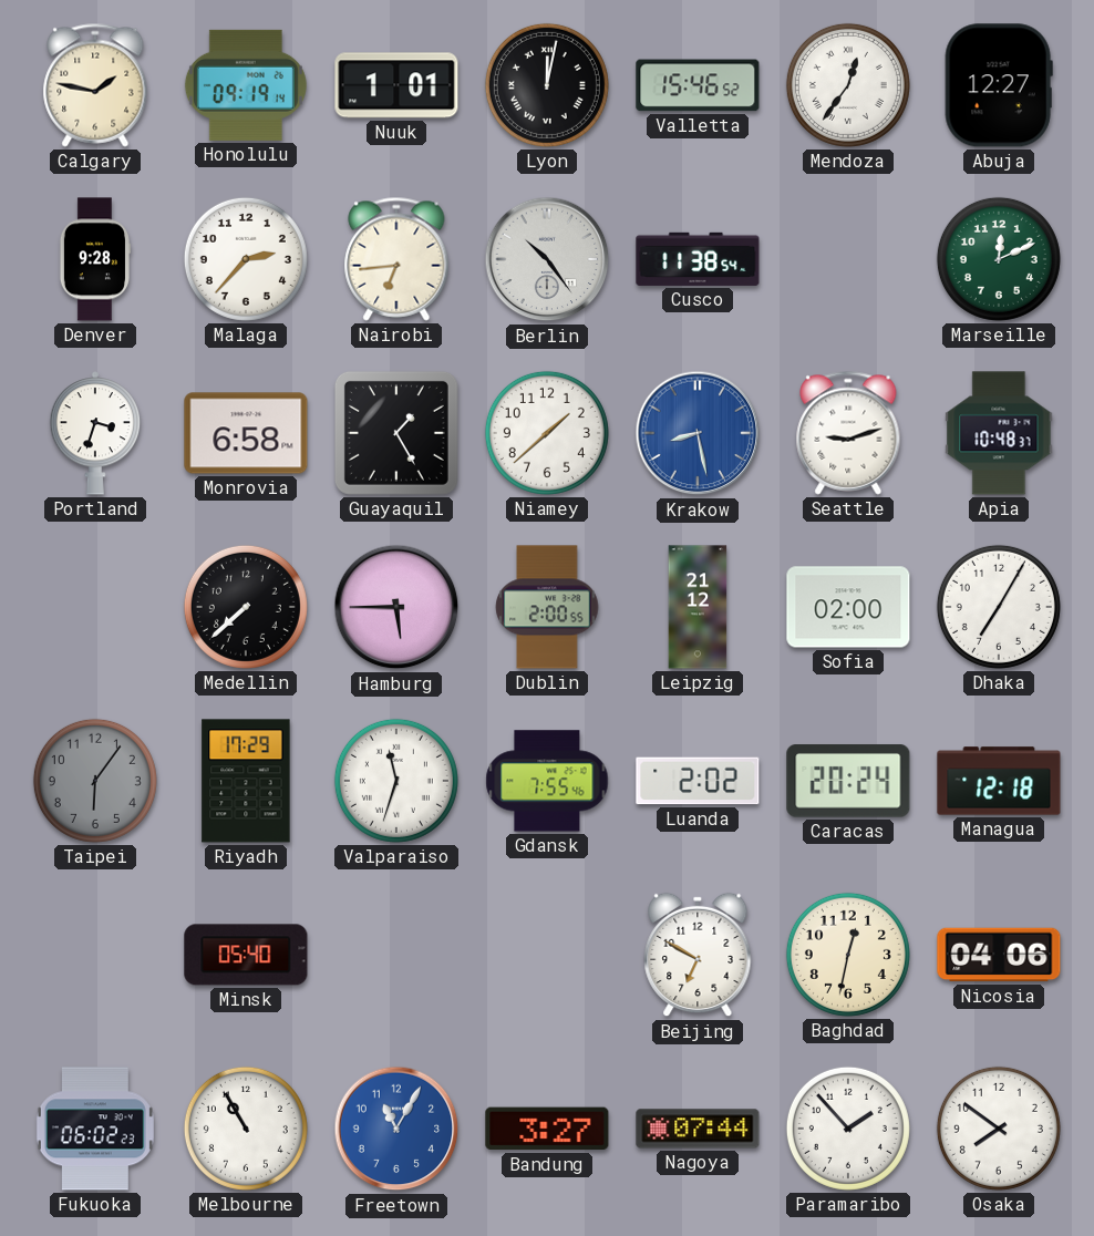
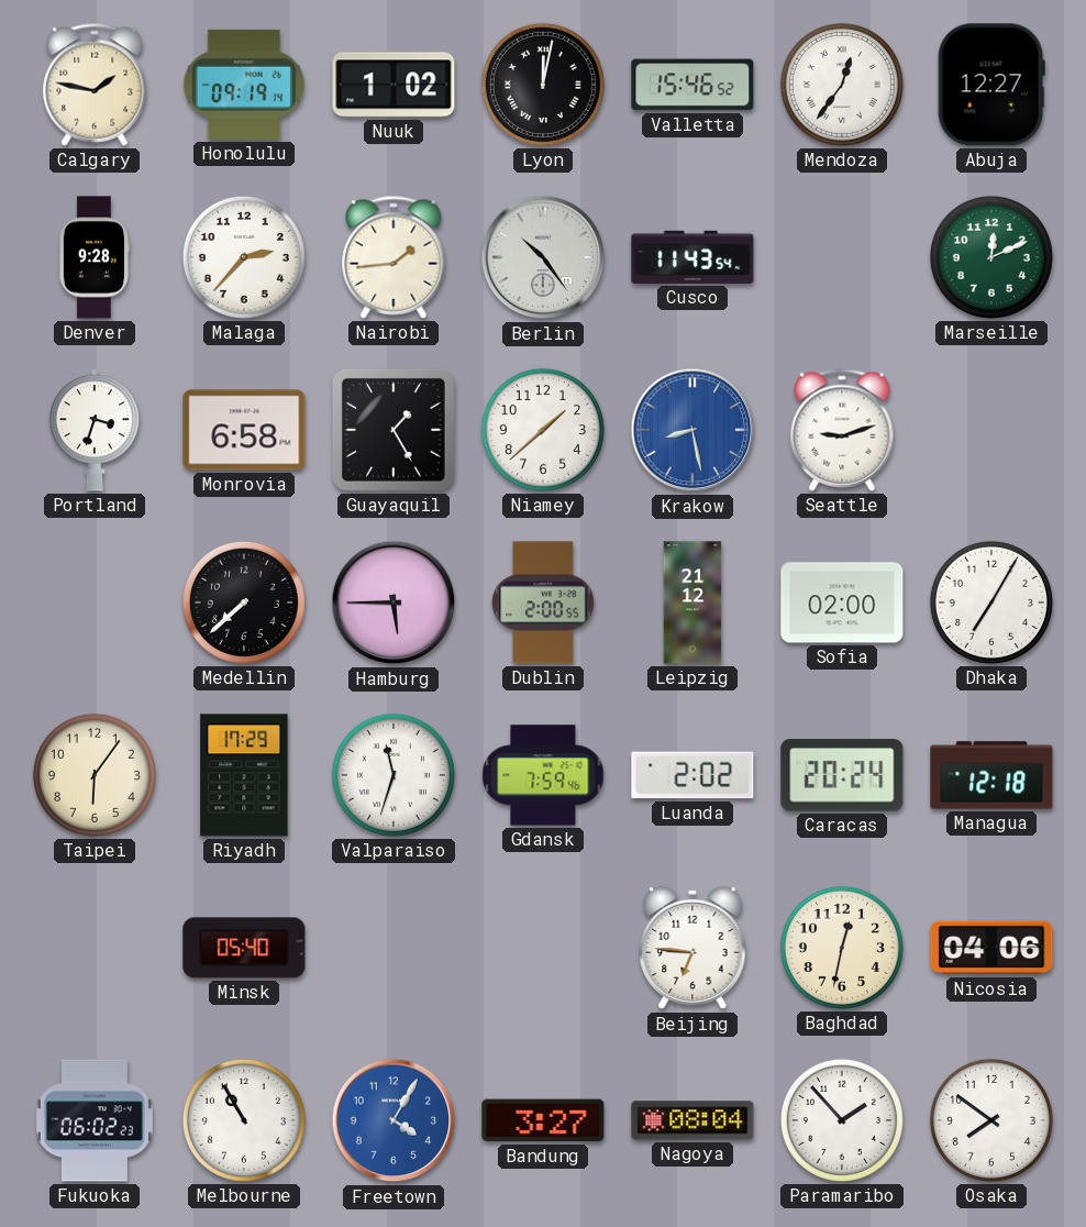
Nuuk: 1:01 -> 1:02 (394, 85)
Nairobi: 6:44 -> 1:44 (394, 257)
Cusco: 11:38 -> 11:43 (692, 257)
Apia: 10:48 -> none (999, 433)
Taipei dial: grey -> cream (95, 775)
Gdansk: 7:55 -> 7:59 (543, 775)
Beijing: 6:50 -> 6:46 (692, 948)
Freetown: 11:05 -> 4:05 (394, 1120)
Nagoya: 07:44 -> 08:04 (692, 1120)
